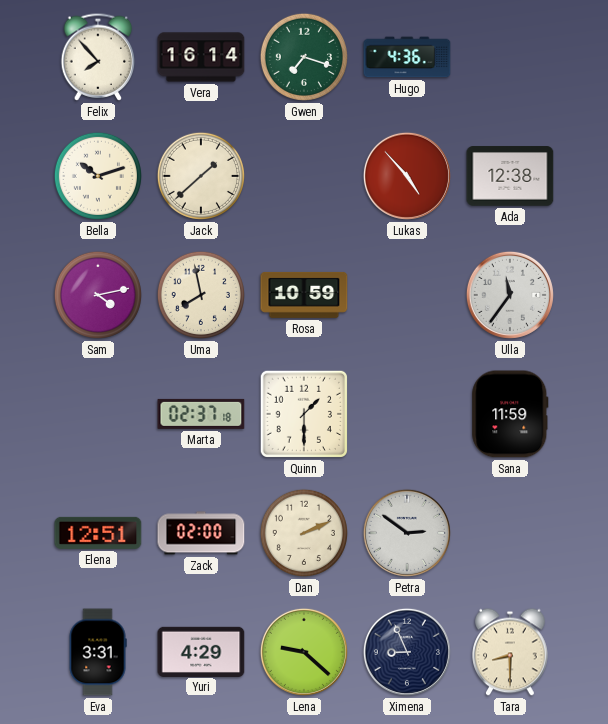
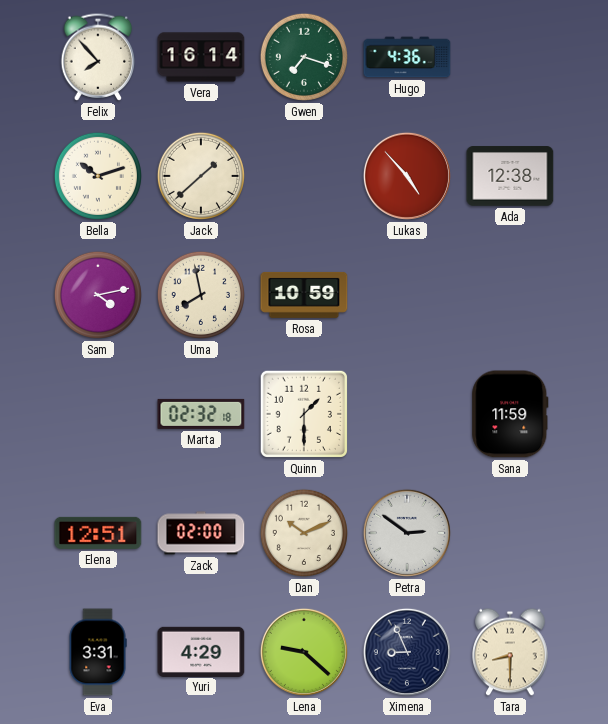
Ulla: 11:36 -> none (510, 295)
Marta: 02:37 -> 02:32 (201, 414)
Dan: 2:11 -> 10:11 (304, 533)
